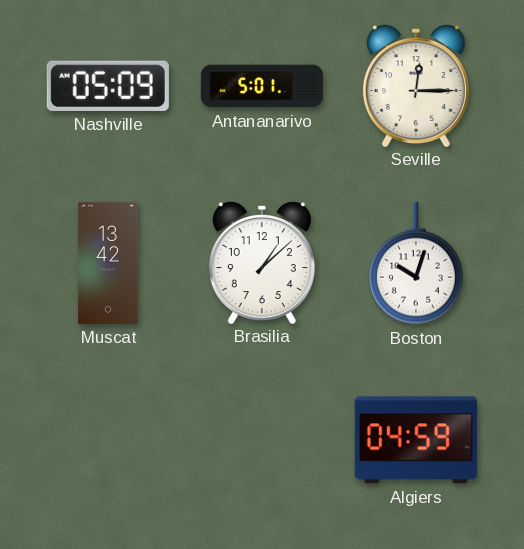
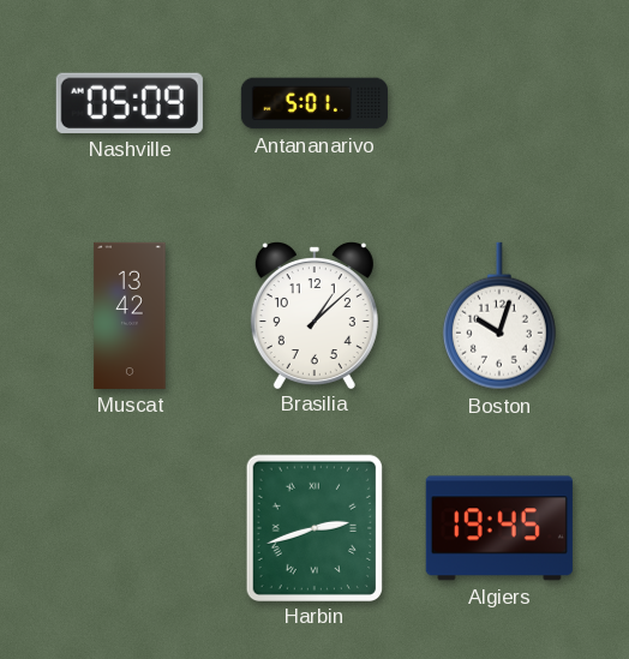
Seville: 12:15 -> none (416, 86)
Harbin: none -> 2:42 (313, 527)
Algiers: 04:59 -> 19:45 (499, 528)
